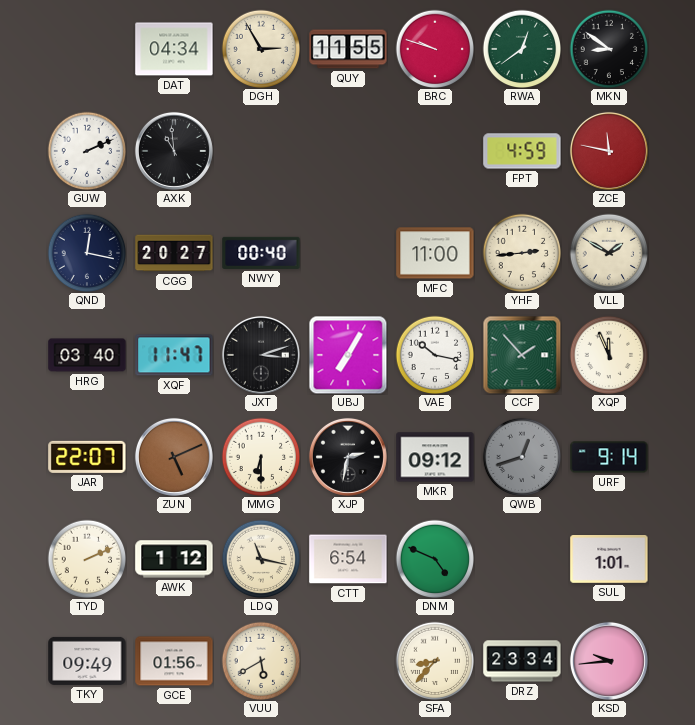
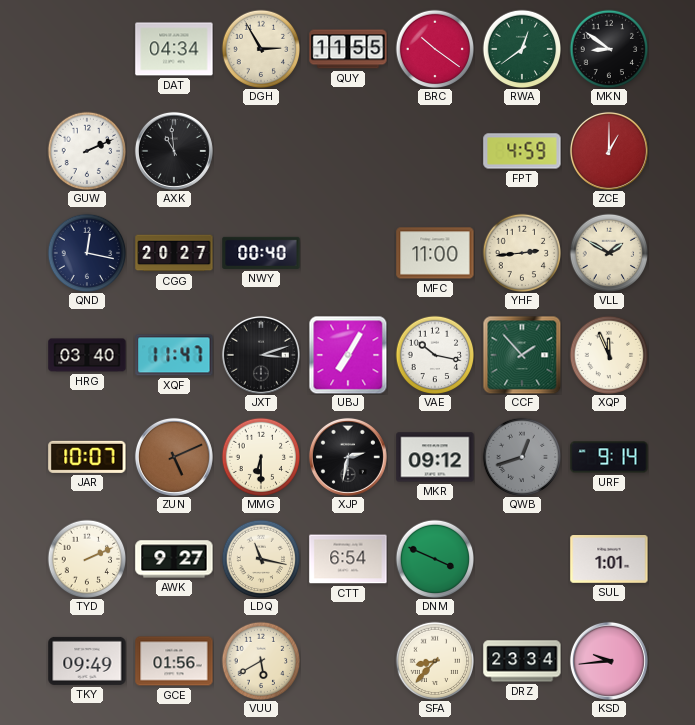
BRC: 9:48 -> 10:21 (435, 49)
ZCE: 11:47 -> 1:00 (609, 151)
JAR: 22:07 -> 10:07 (87, 457)
AWK: 1:12 -> 9:27 (174, 559)
DNM: 4:49 -> 3:49 (435, 559)
